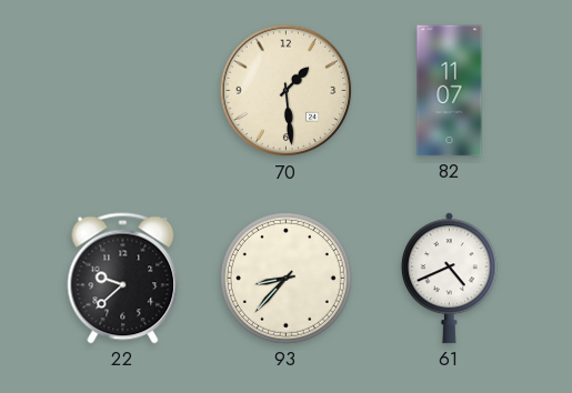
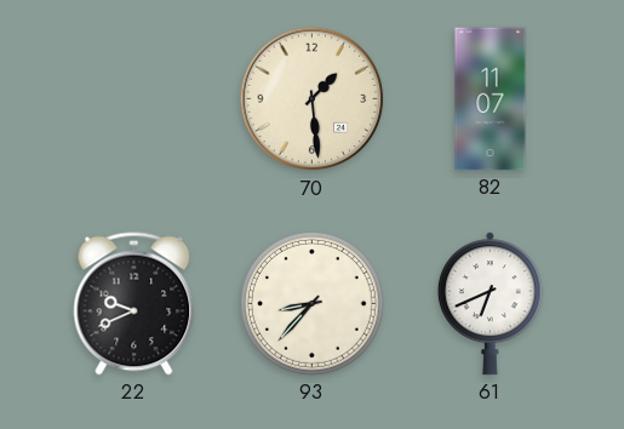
22: 9:38 -> 9:41 (134, 304)
61: 4:41 -> 6:41 (490, 304)
